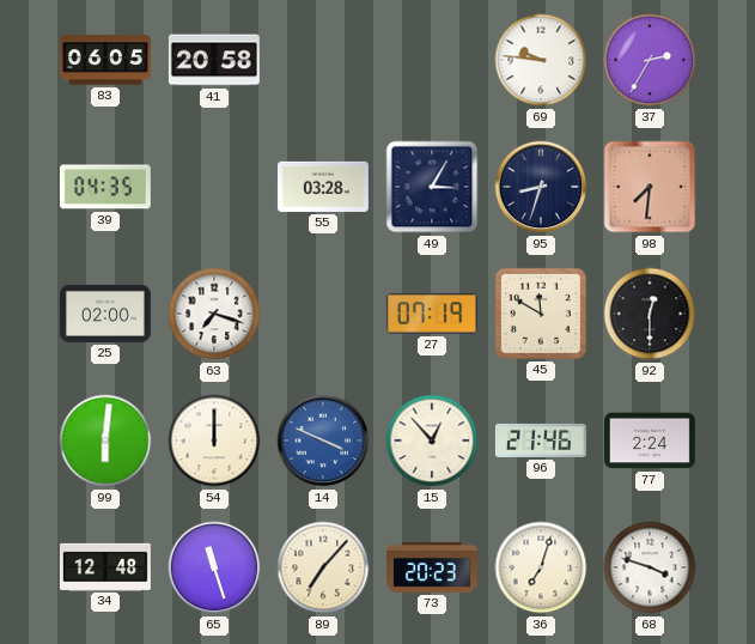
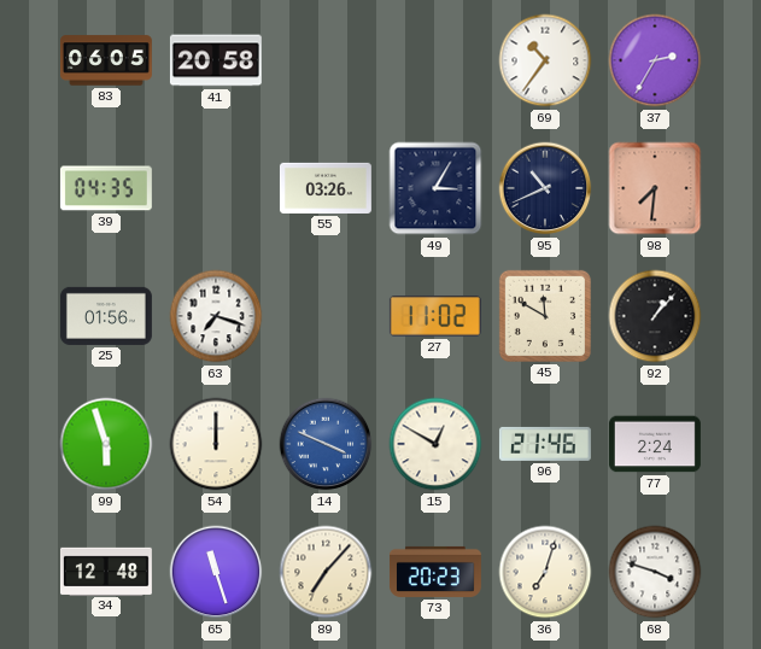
69: 9:46 -> 10:36 (545, 60)
55: 03:28 -> 03:26 (326, 188)
95: 8:33 -> 10:41 (545, 188)
25: 02:00 -> 01:56 (106, 316)
27: 07:19 -> 11:02 (435, 317)
92: 12:30 -> 1:07 (655, 316)
99: 6:01 -> 5:57 (106, 444)
15: 12:53 -> 12:50 (435, 444)
